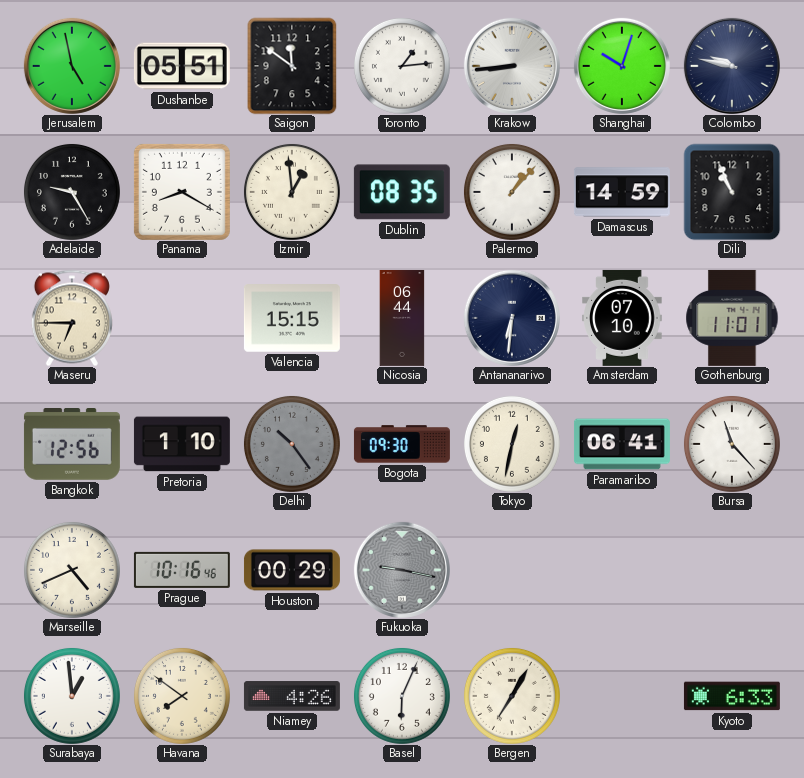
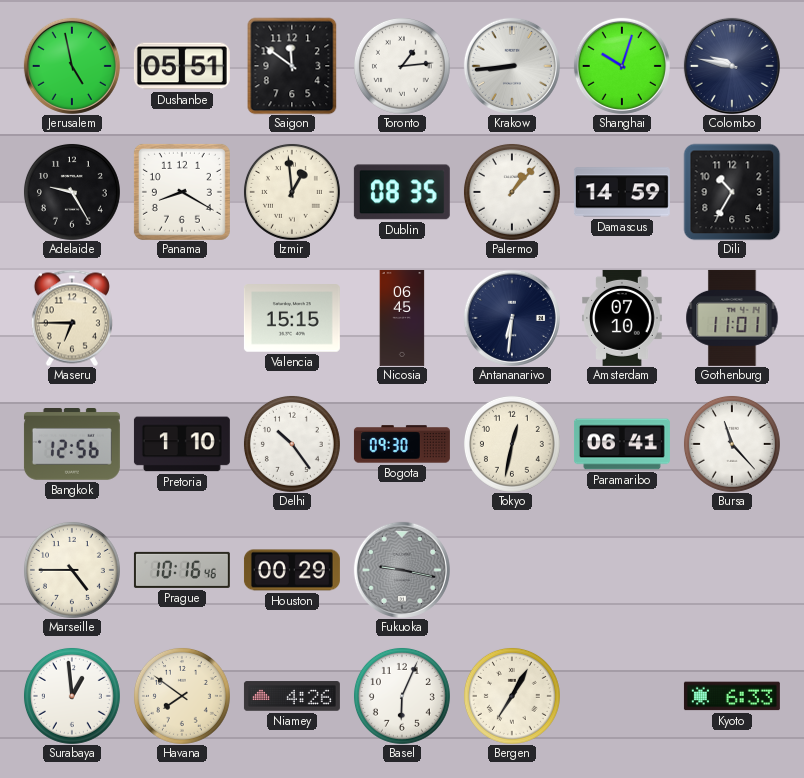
Dili: 10:56 -> 10:35 (732, 192)
Nicosia: 06:44 -> 06:45 (402, 318)
Delhi dial: grey -> white (292, 444)
Marseille: 4:41 -> 4:45 (72, 570)
